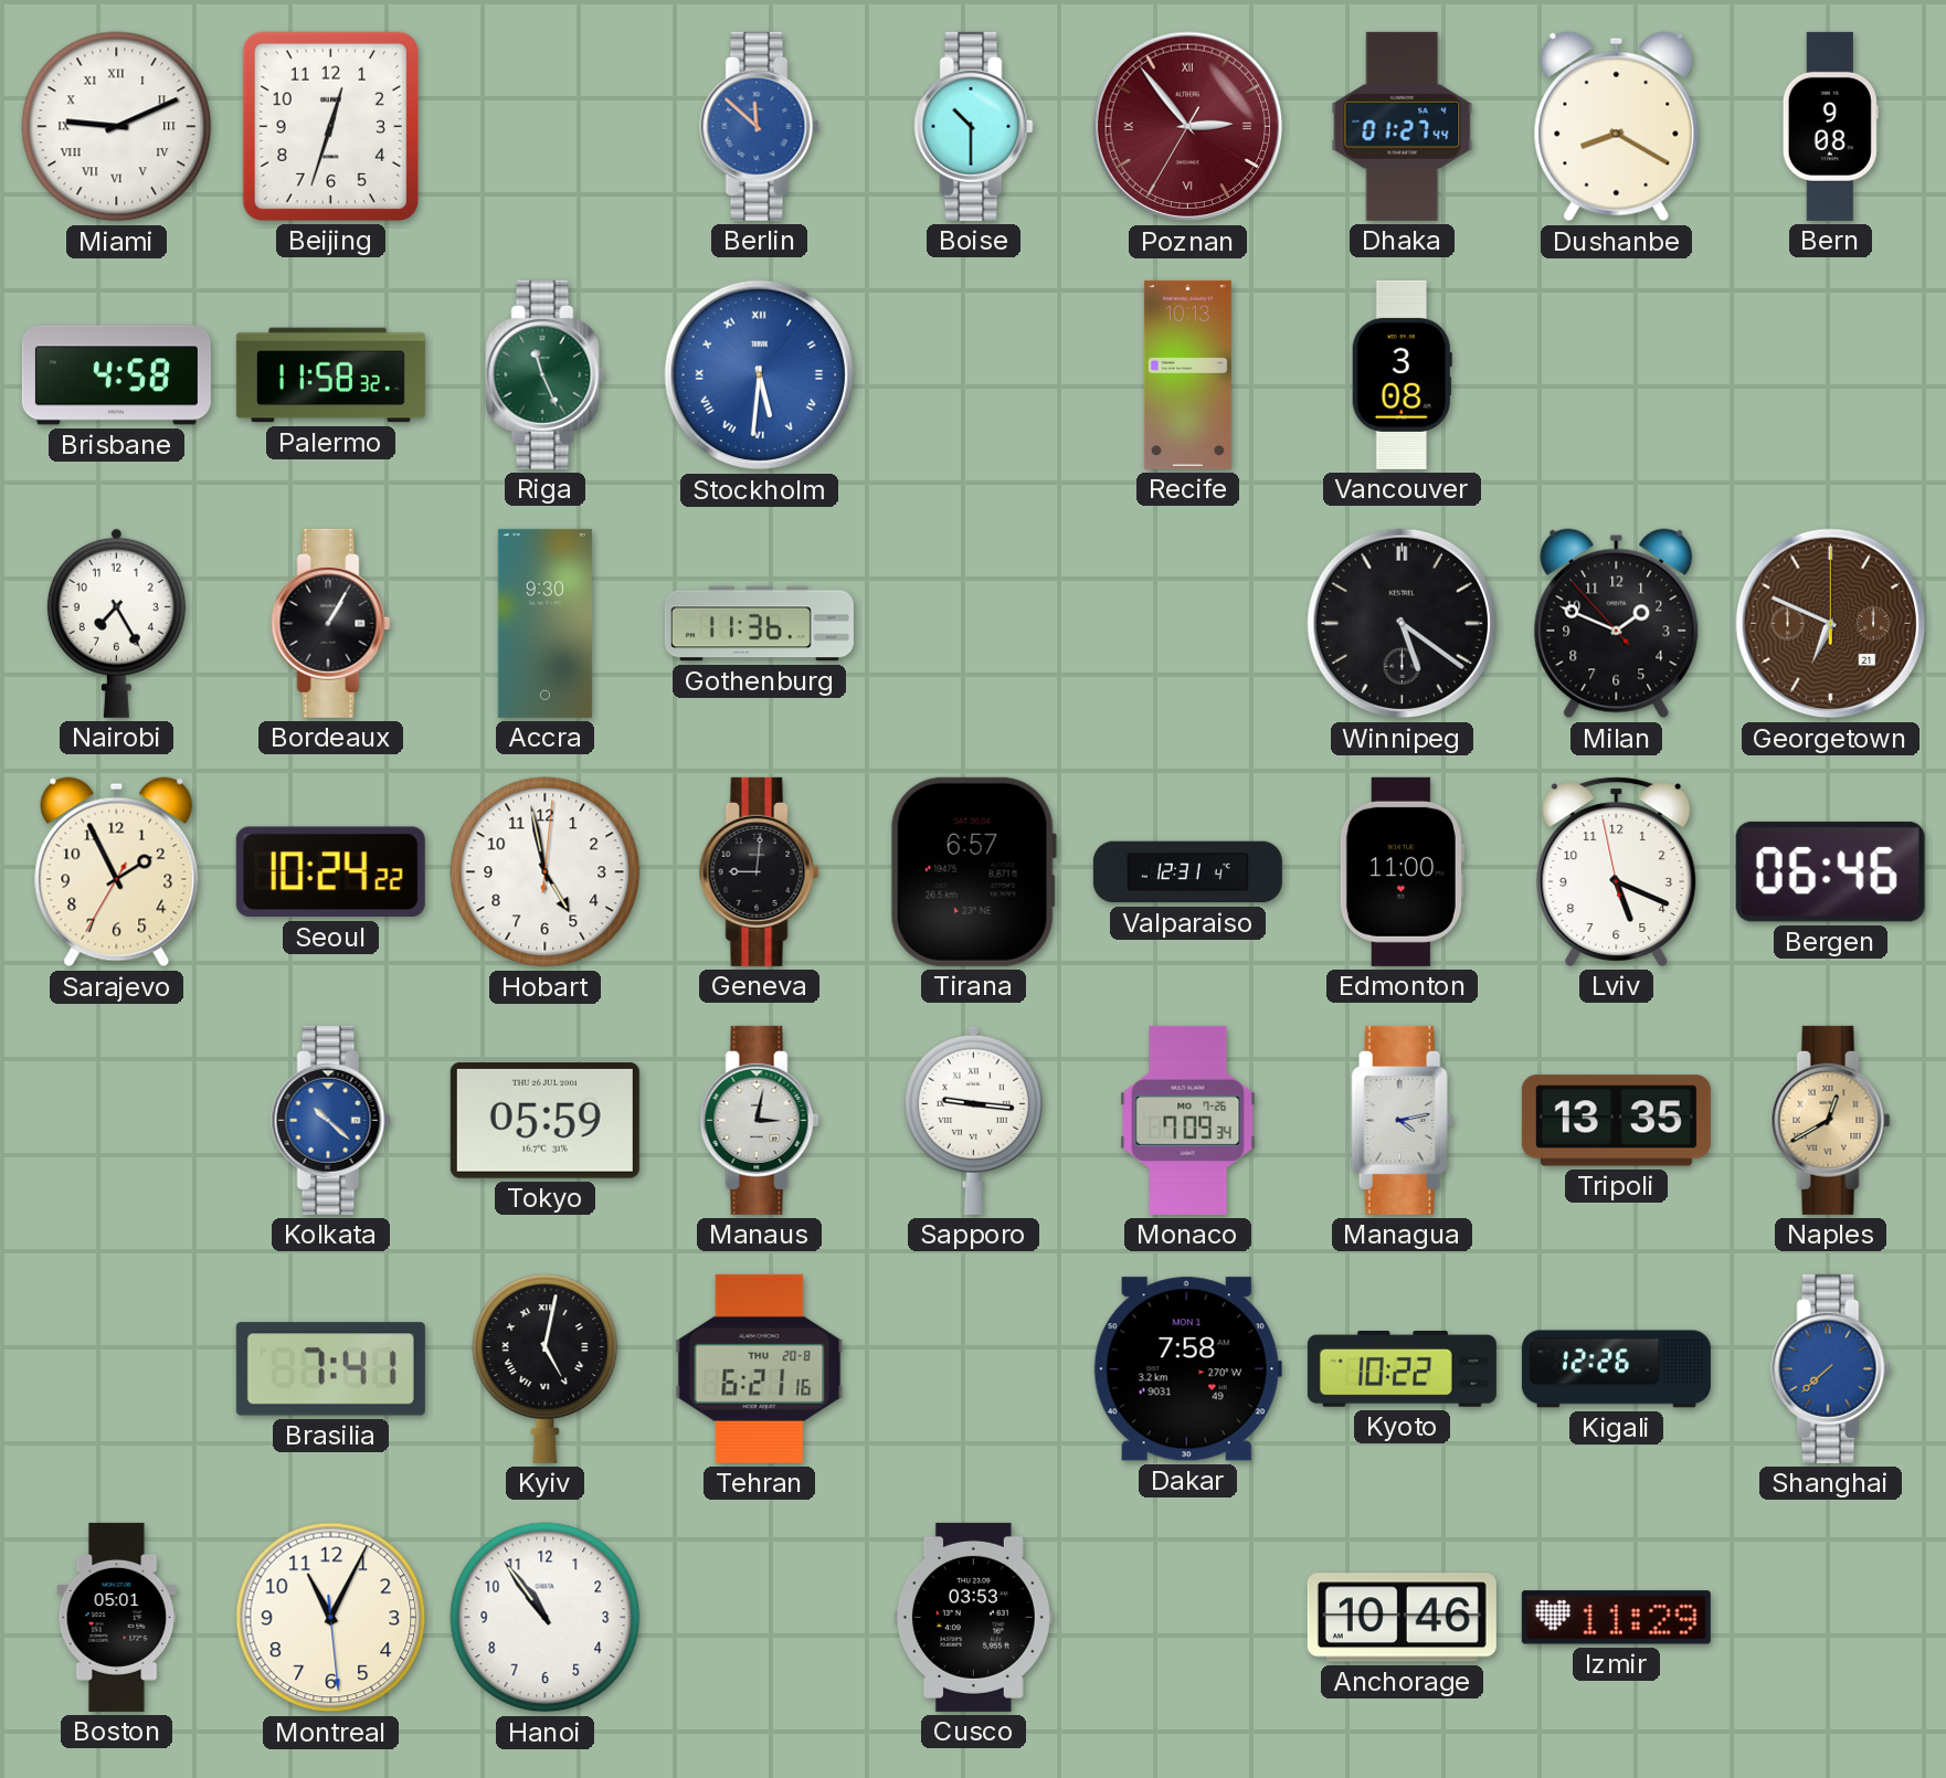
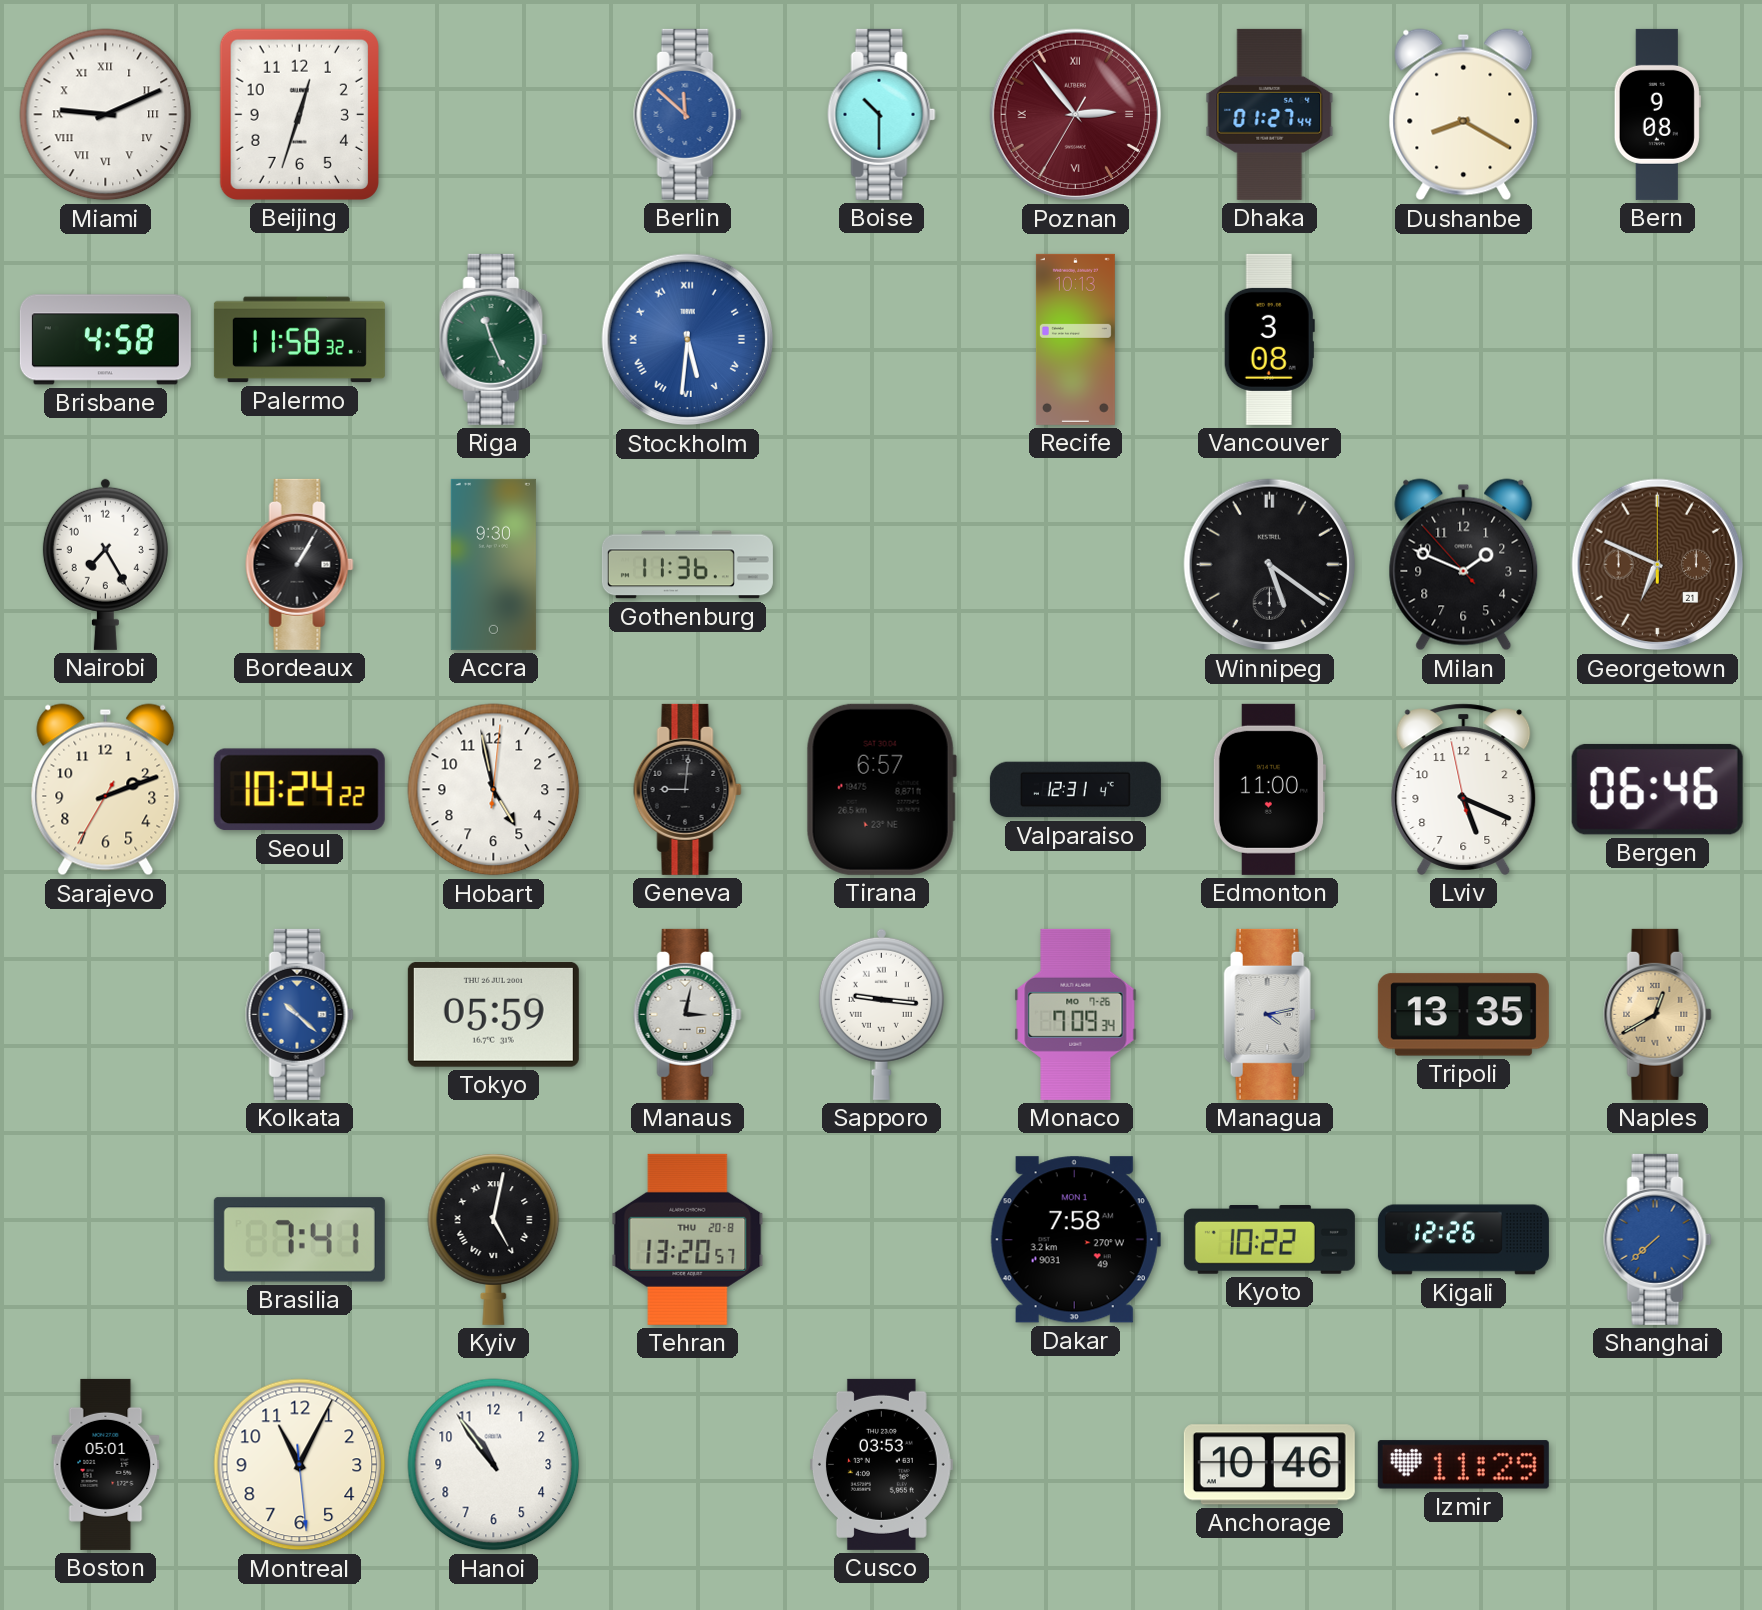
Sarajevo: 1:55 -> 2:11 (106, 790)
Tehran: 6:21 -> 13:20 (688, 1239)
